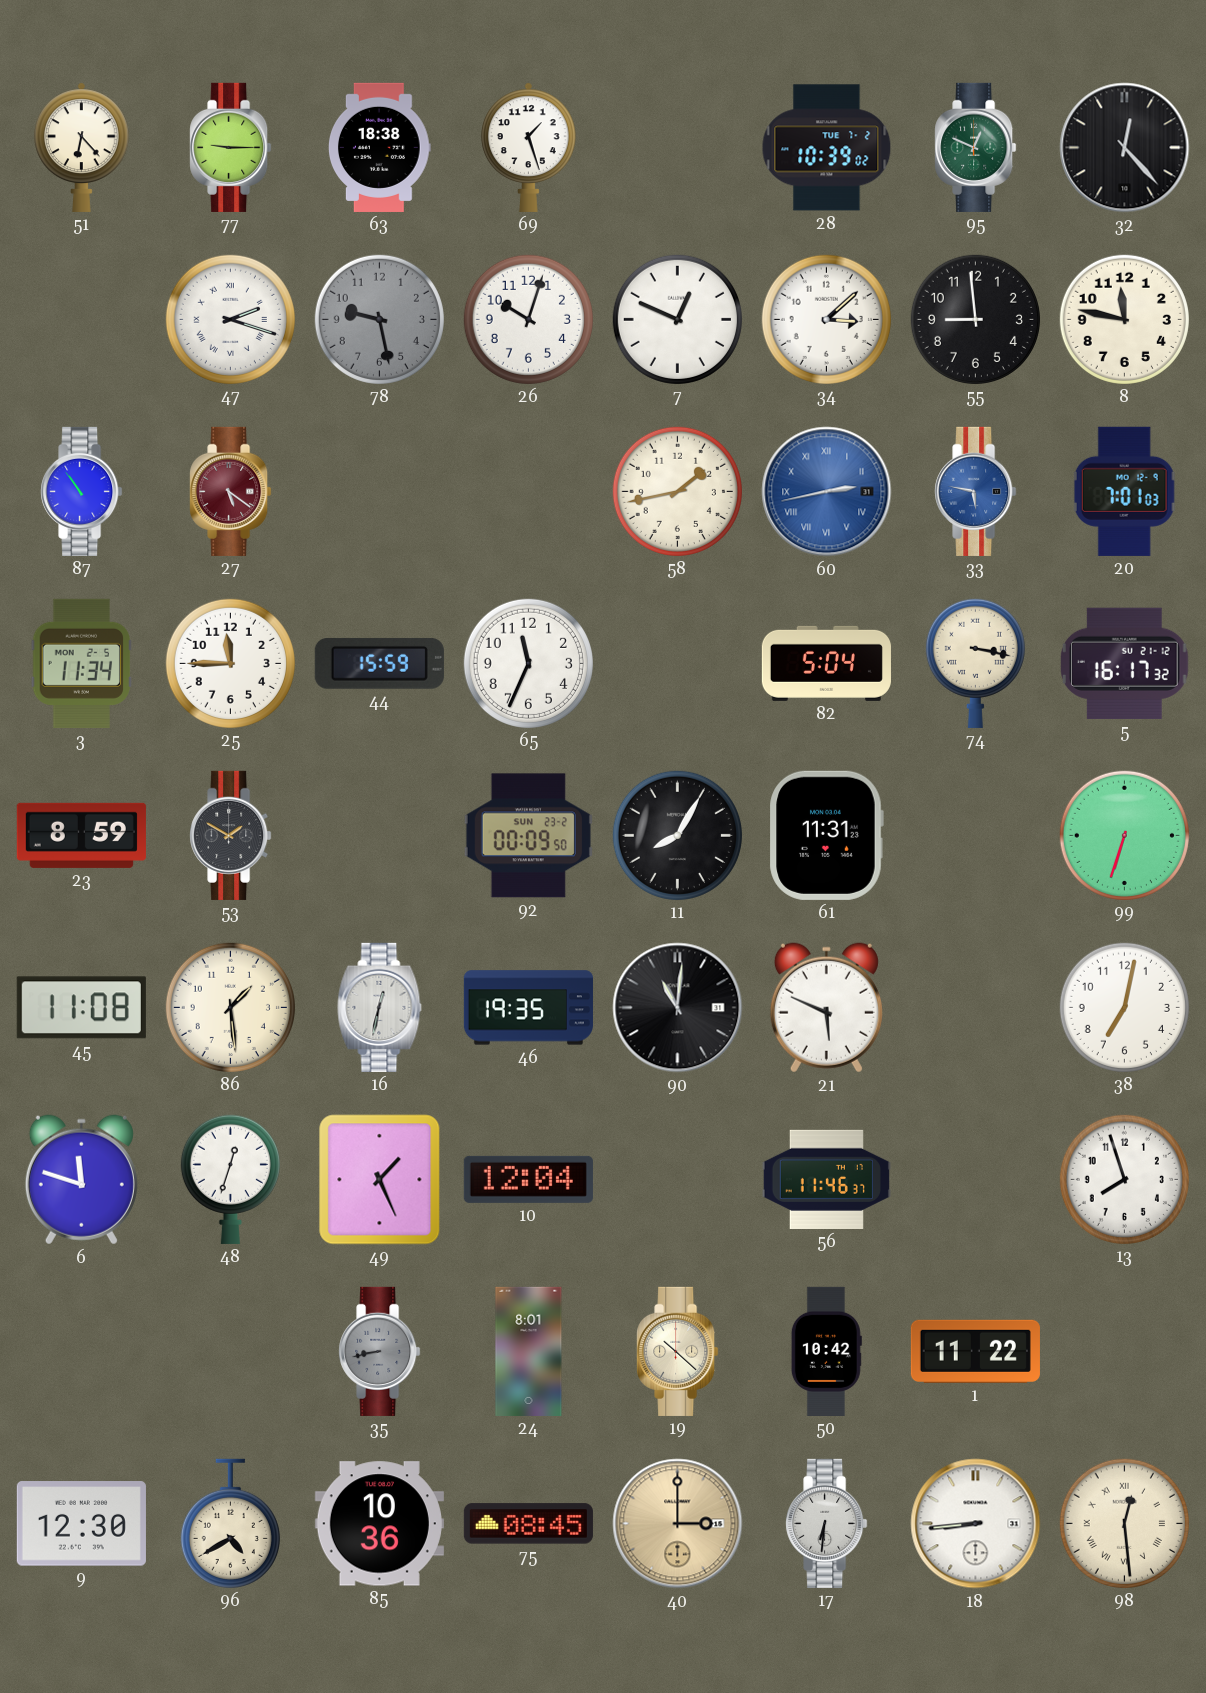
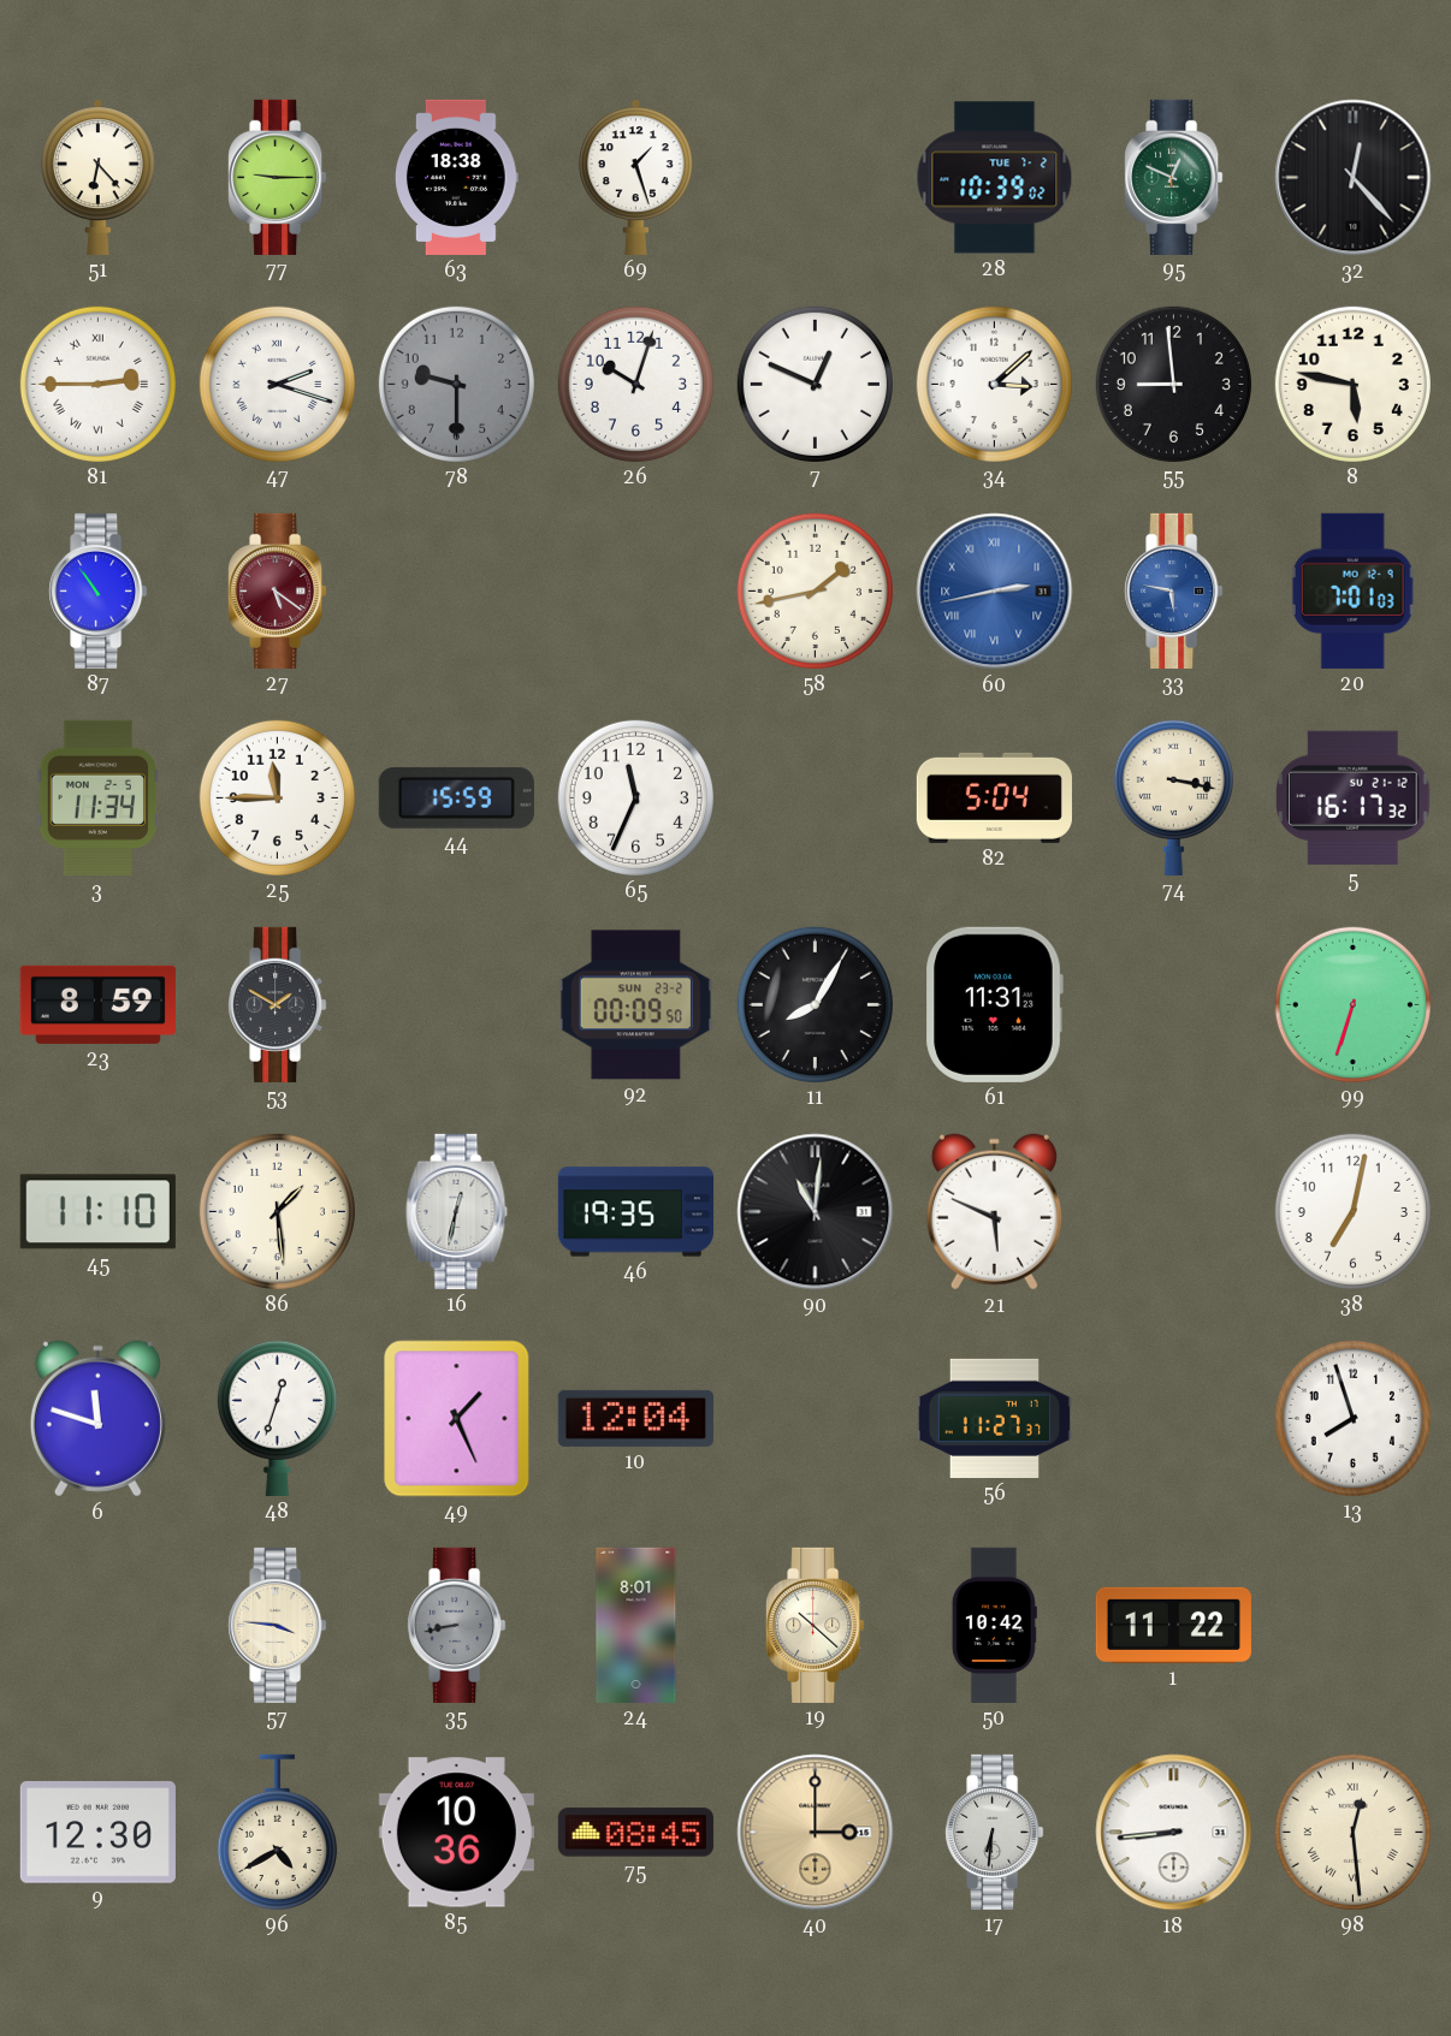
81: none -> 2:45 (97, 384)
78: 9:28 -> 9:30 (456, 384)
8: 11:47 -> 5:47 (1352, 384)
45: 11:08 -> 11:10 (97, 1212)
56: 11:46 -> 11:27 (994, 1418)
57: none -> 3:46 (278, 1625)
